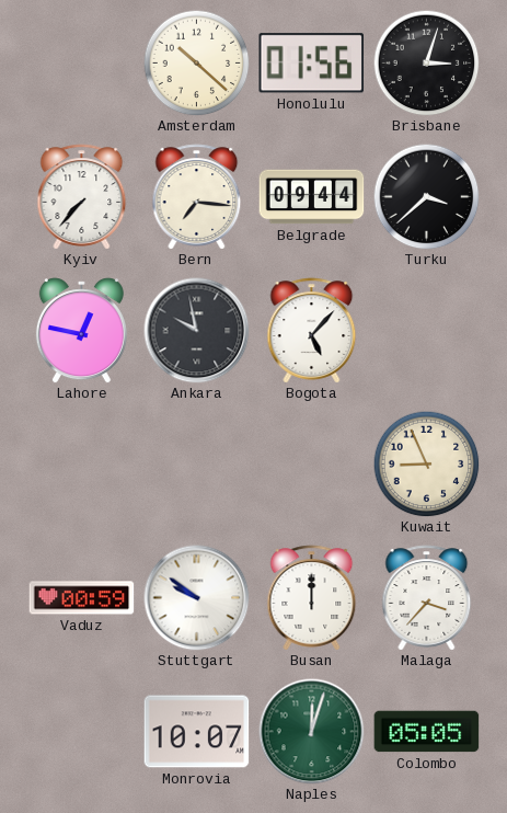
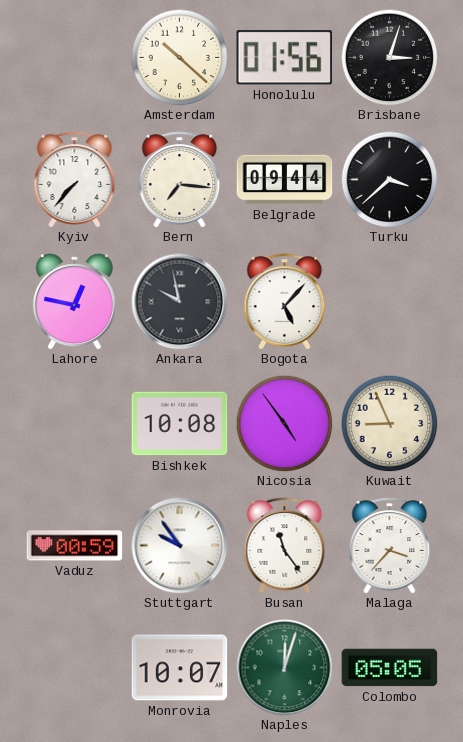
Bishkek: none -> 10:08 (180, 424)
Nicosia: none -> 4:54 (284, 423)
Stuttgart: 9:51 -> 9:54 (180, 546)
Busan: 12:00 -> 11:24 (285, 546)
